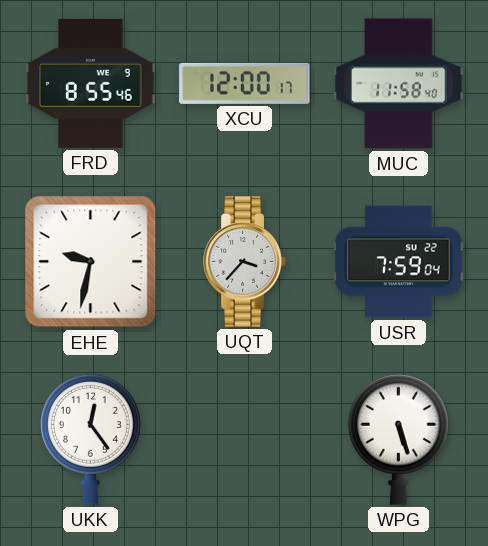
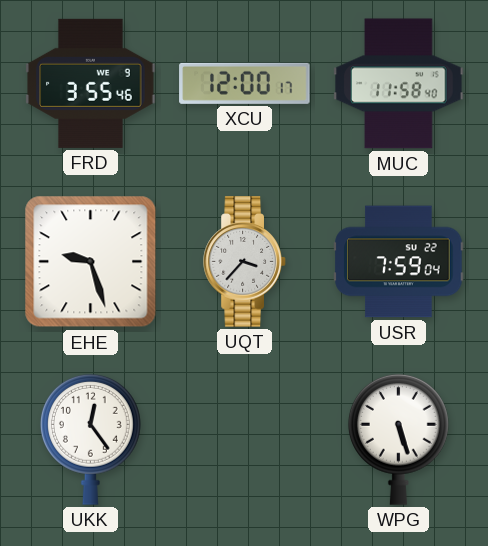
FRD: 8:55 -> 3:55 (91, 83)
EHE: 9:32 -> 9:27 (91, 262)
